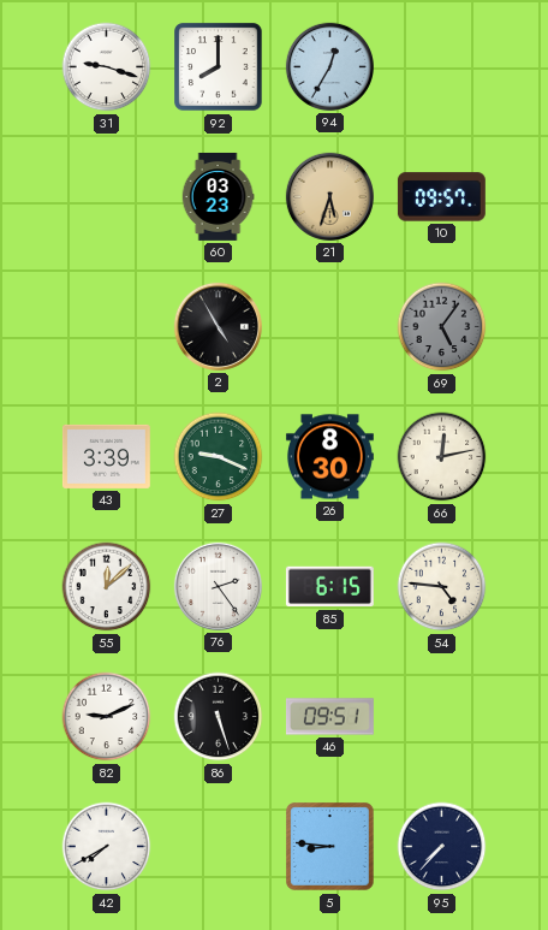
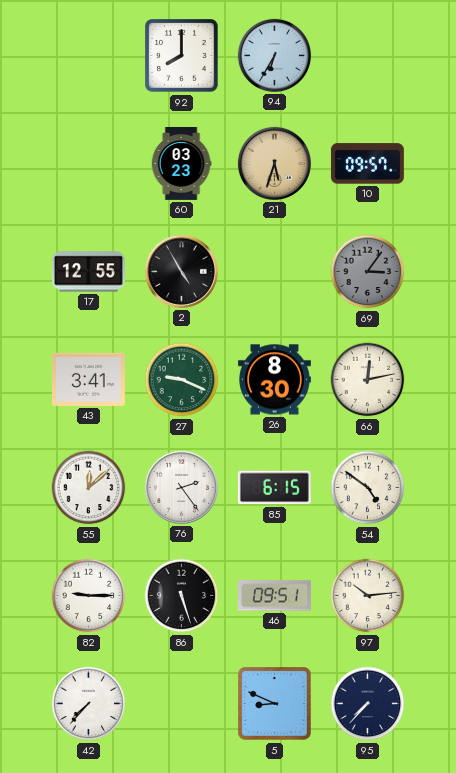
31: 9:18 -> none (107, 67)
94: 12:35 -> 6:35 (274, 55)
17: none -> 12:55 (88, 272)
69: 5:06 -> 3:06 (368, 272)
43: 3:39 -> 3:41 (88, 379)
54: 4:46 -> 4:51 (368, 488)
82: 9:11 -> 9:15 (89, 596)
97: none -> 10:14 (368, 596)
42: 7:40 -> 7:37 (89, 704)
5: 8:46 -> 8:49 (275, 704)
